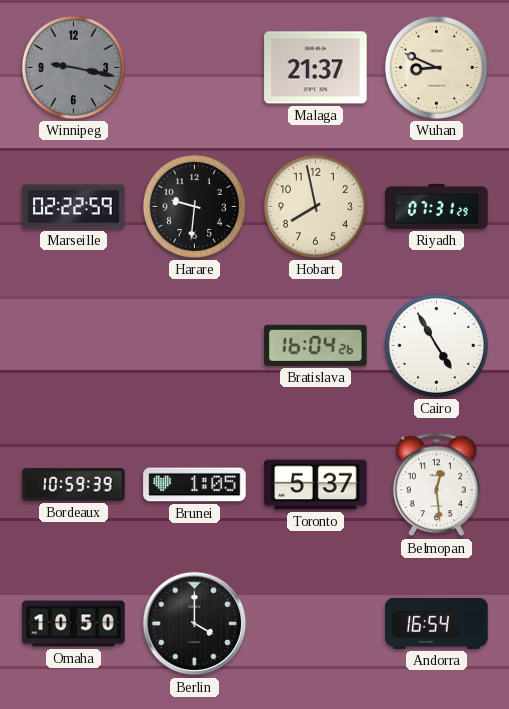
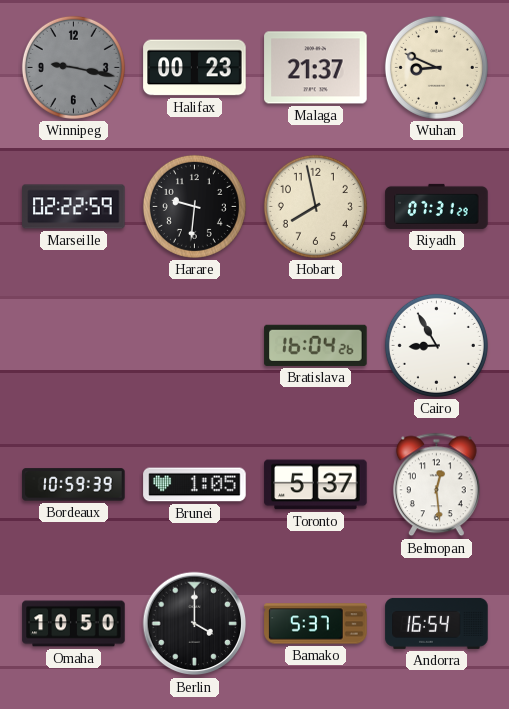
Halifax: none -> 00:23 (195, 68)
Cairo: 4:55 -> 8:55 (436, 345)
Bamako: none -> 5:37 (316, 624)
